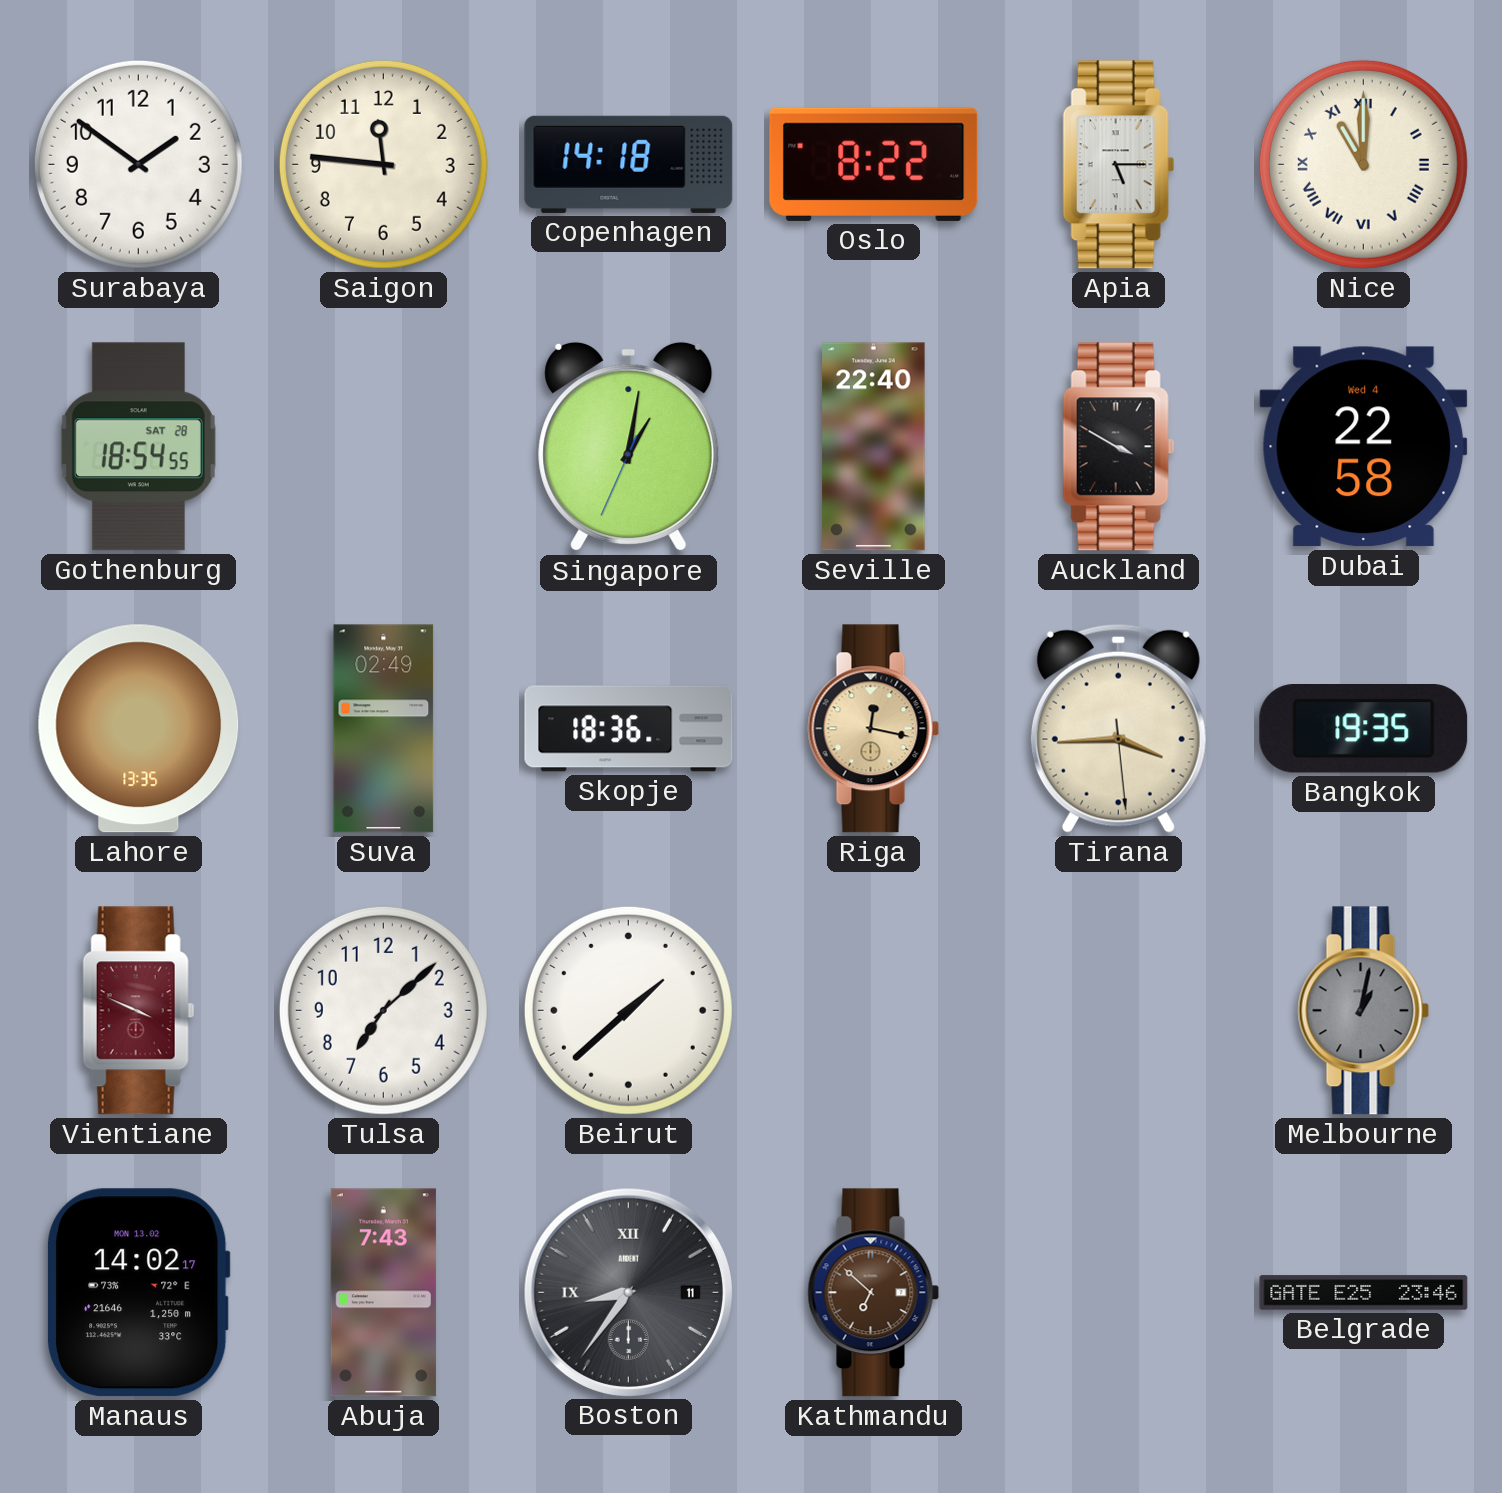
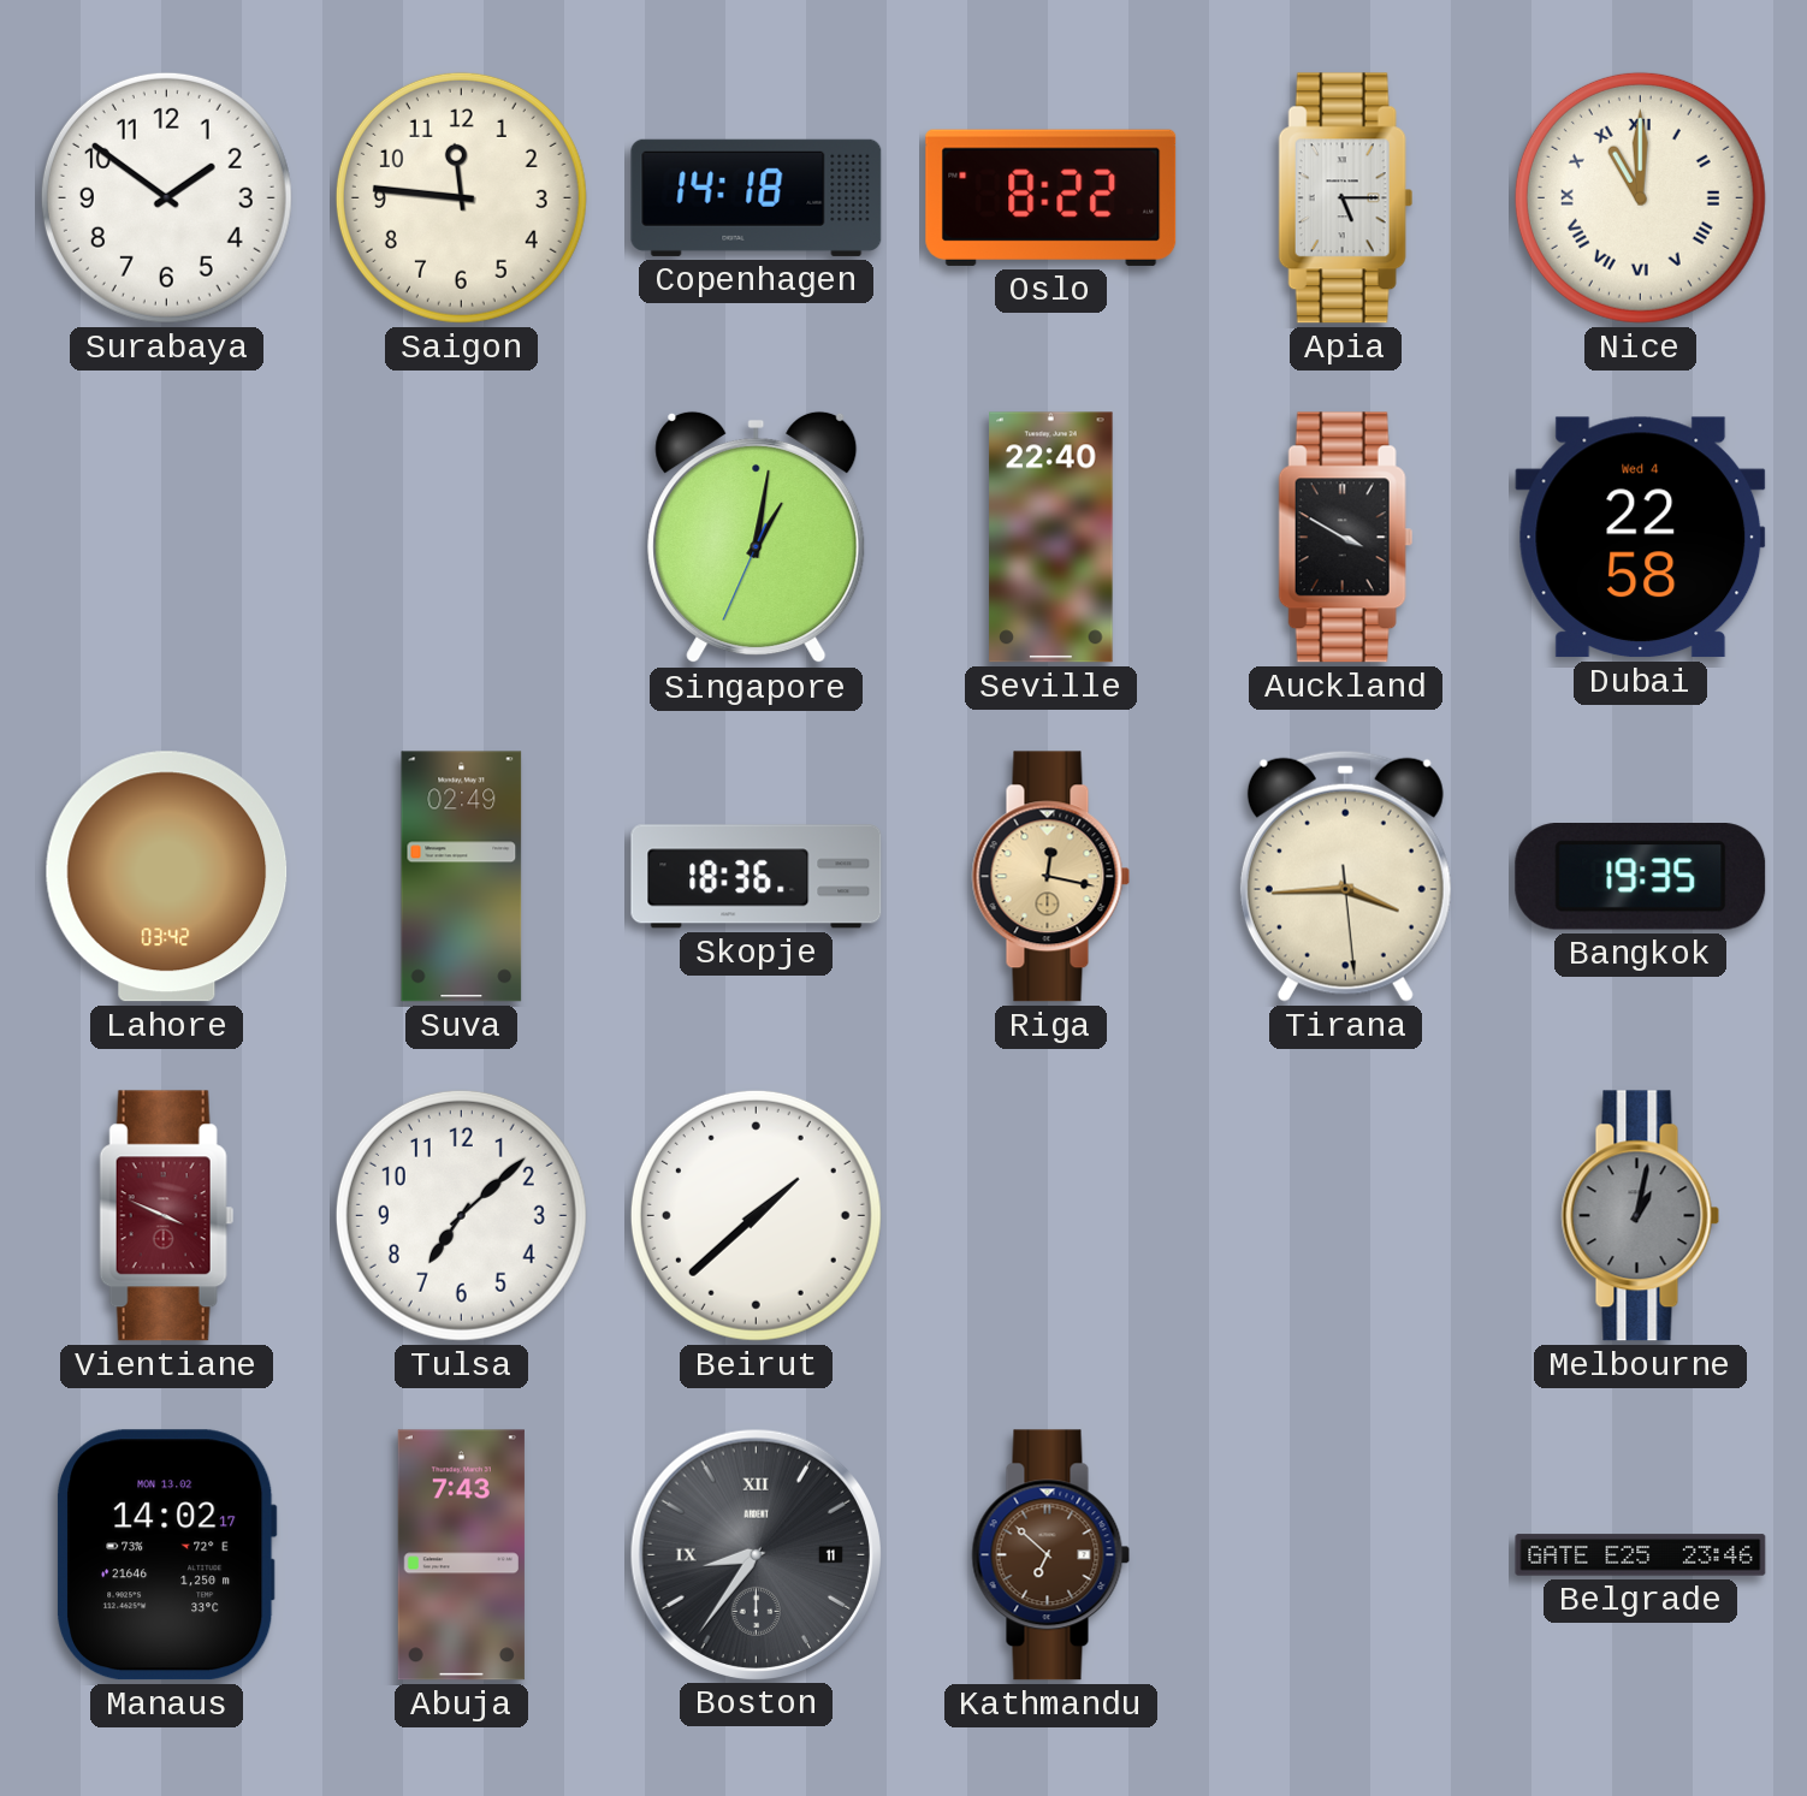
Gothenburg: 18:54 -> none (138, 447)
Lahore: 13:35 -> 03:42 (167, 877)
